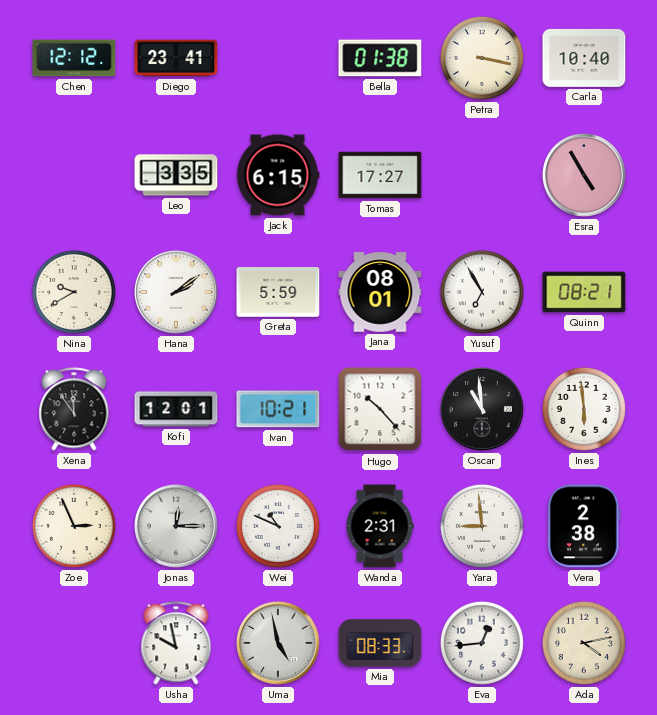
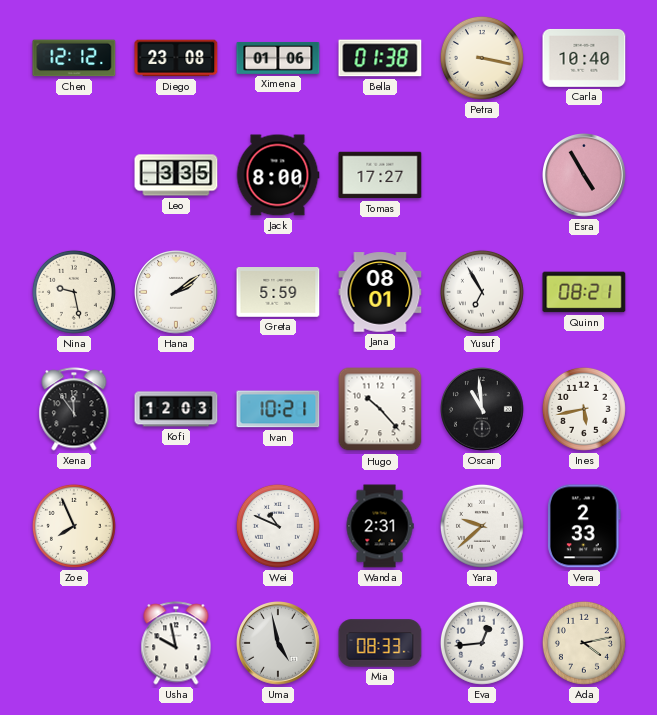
Diego: 23:41 -> 23:08 (176, 58)
Ximena: none -> 01:06 (278, 58)
Jack: 6:15 -> 8:00 (278, 175)
Nina: 9:40 -> 9:28 (74, 292)
Kofi: 12:01 -> 12:03 (176, 409)
Ines: 5:59 -> 5:43 (584, 409)
Zoe: 2:56 -> 7:56 (74, 526)
Jonas: 12:15 -> none (177, 527)
Yara: 8:59 -> 9:38 (482, 526)
Vera: 2:38 -> 2:33 (585, 526)
